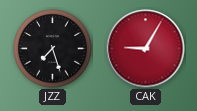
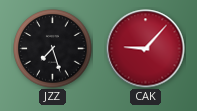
CAK: 9:05 -> 9:07 (146, 49)
